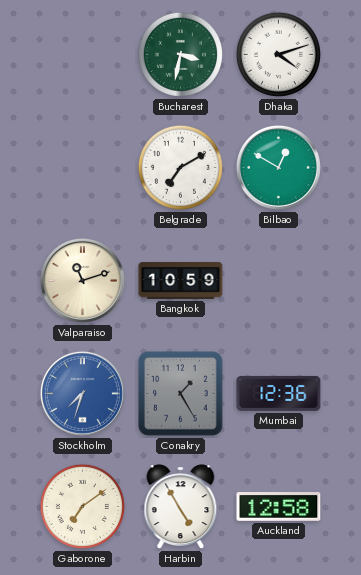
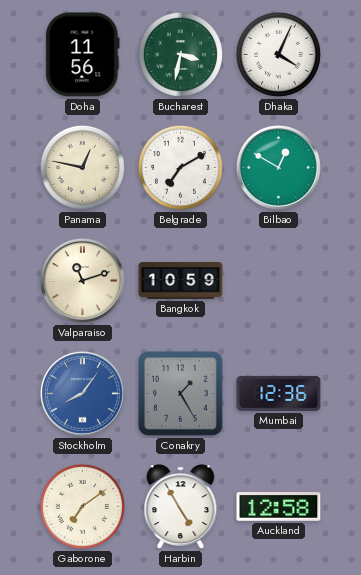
Doha: none -> 11:56 (83, 55)
Dhaka: 4:12 -> 4:04 (278, 54)
Panama: none -> 12:47 (82, 167)
Stockholm: 7:33 -> 8:06 (82, 393)
